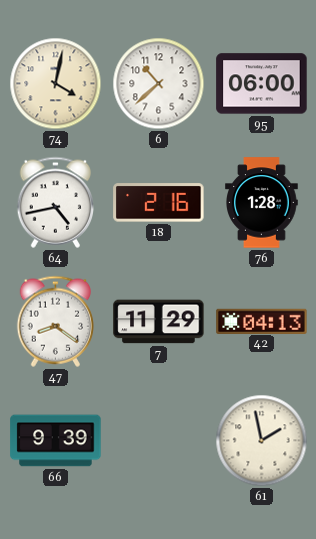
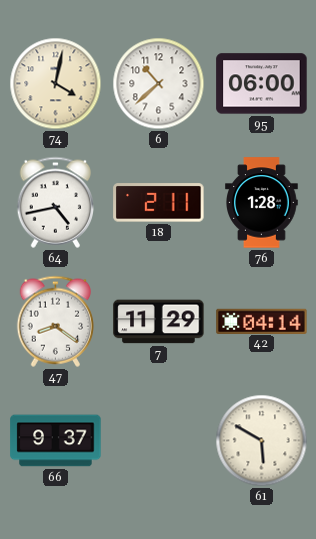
18: 2:16 -> 2:11 (159, 203)
42: 04:13 -> 04:14 (262, 321)
66: 9:39 -> 9:37 (56, 441)
61: 1:58 -> 5:50 (262, 441)
